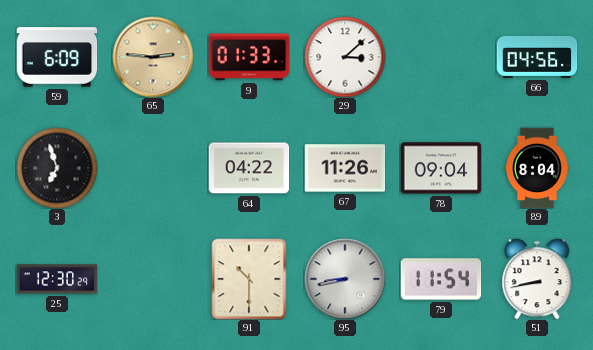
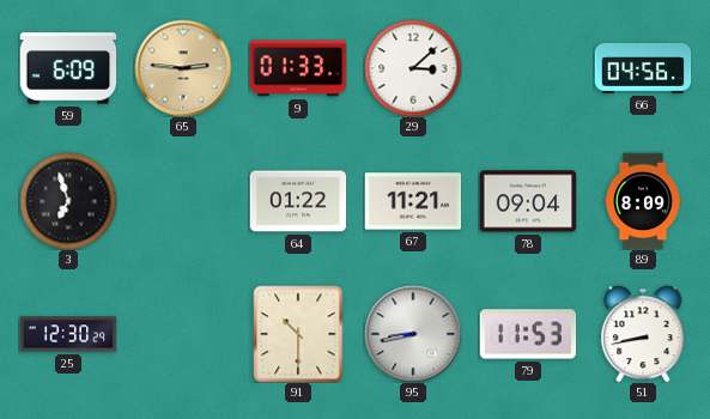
64: 04:22 -> 01:22 (298, 201)
67: 11:26 -> 11:21 (413, 201)
89: 8:04 -> 8:09 (643, 201)
79: 11:54 -> 11:53 (528, 334)
